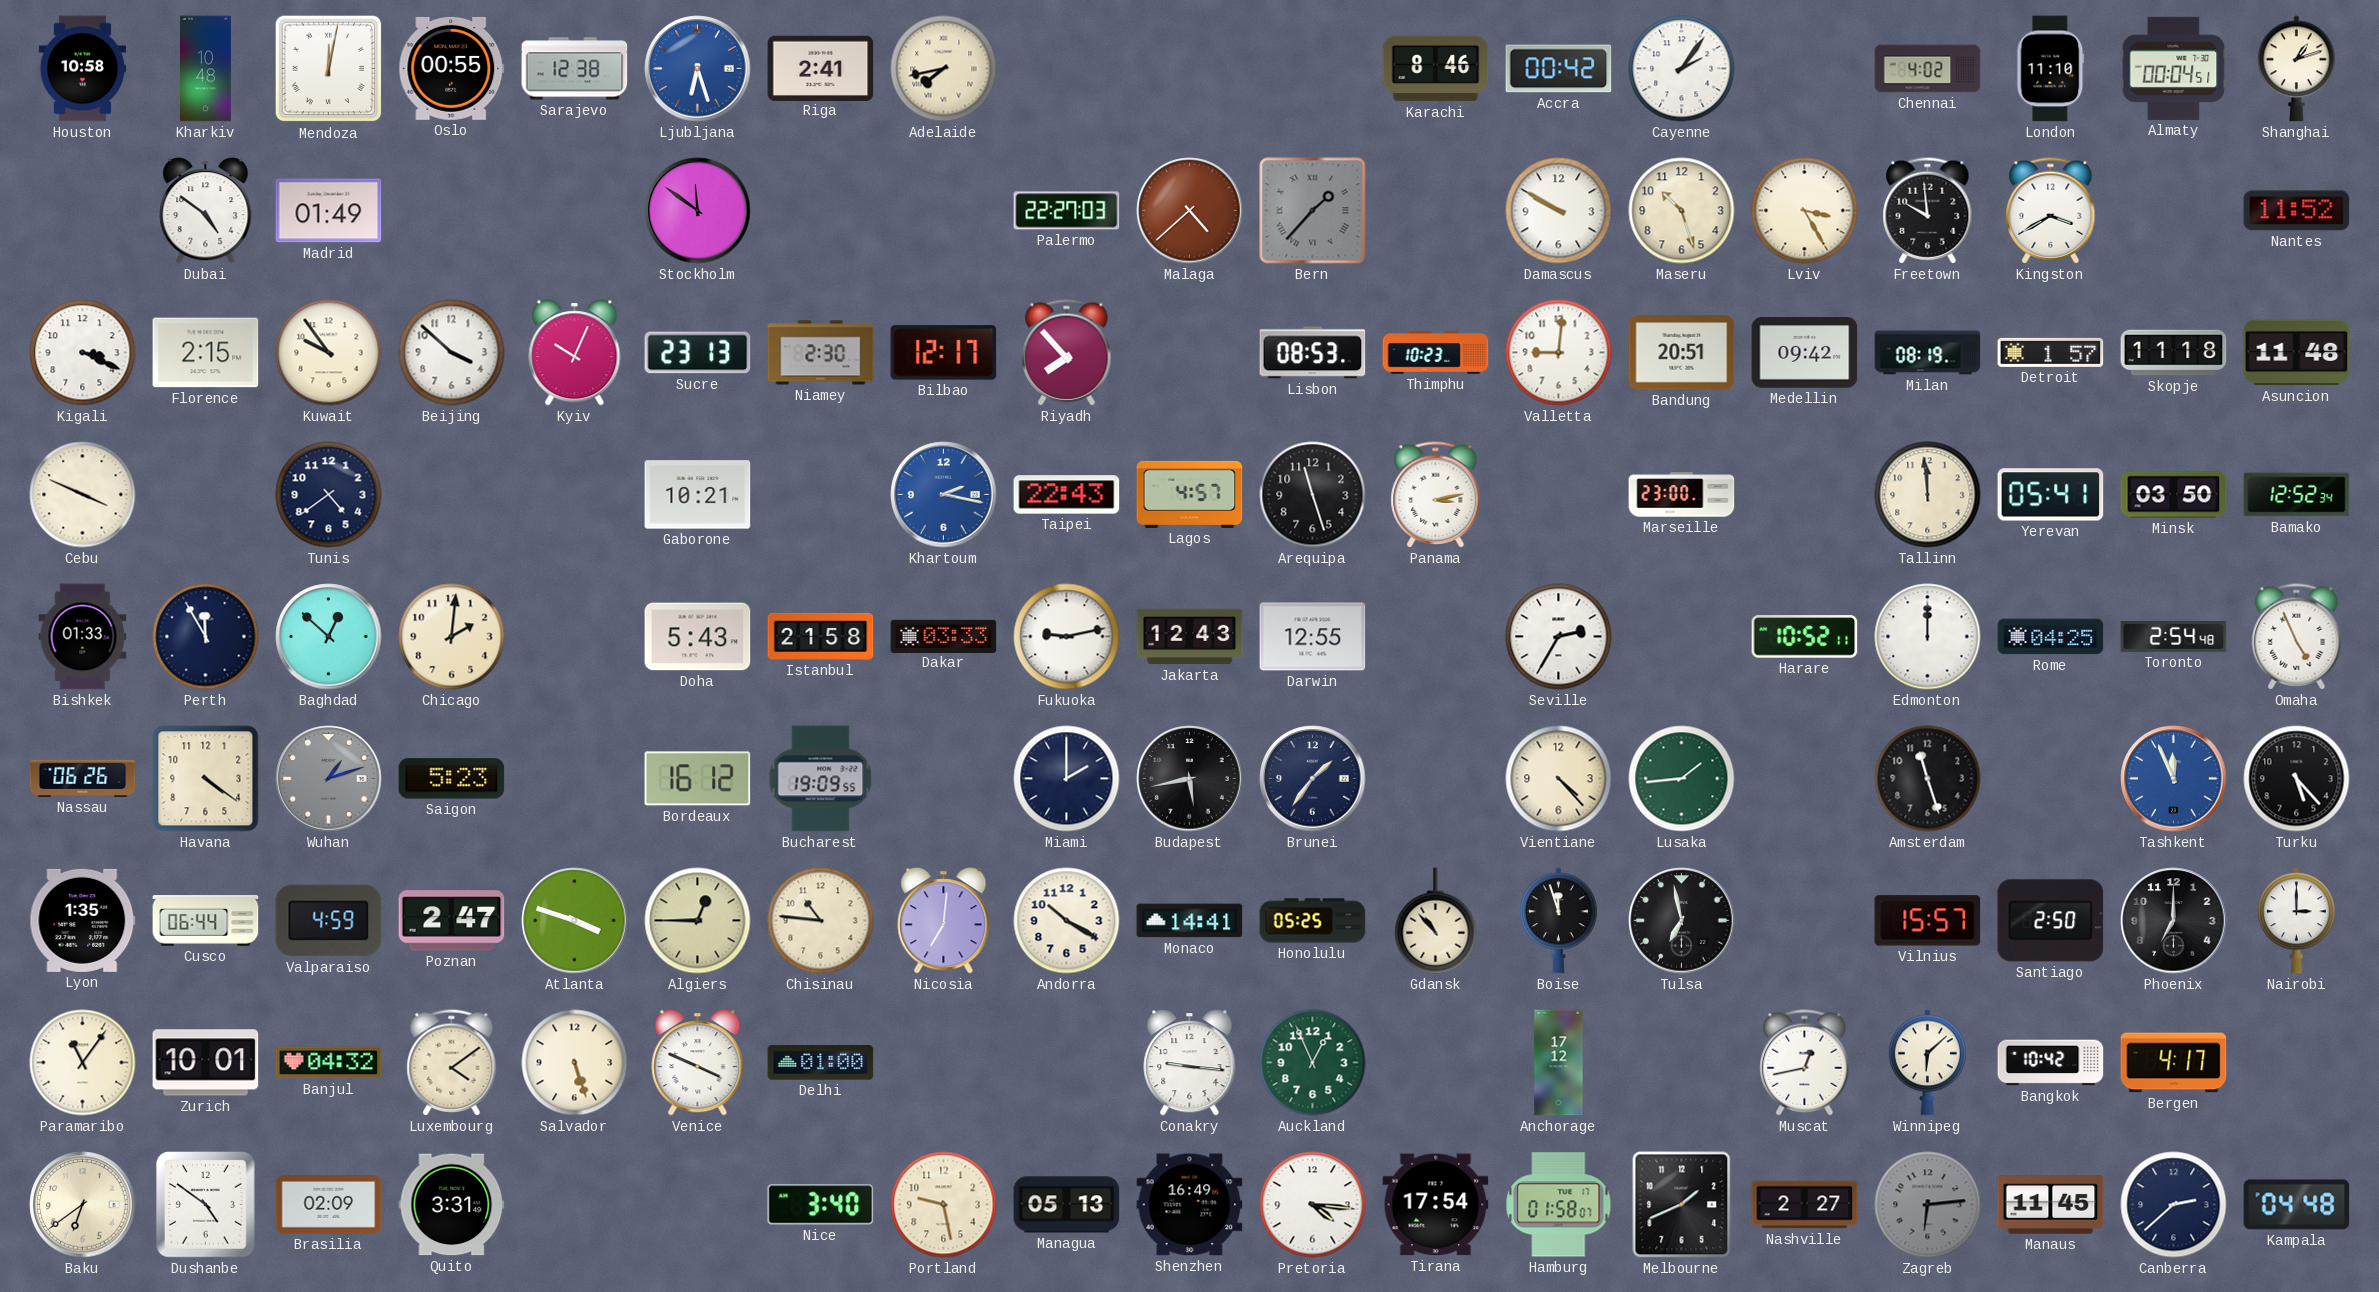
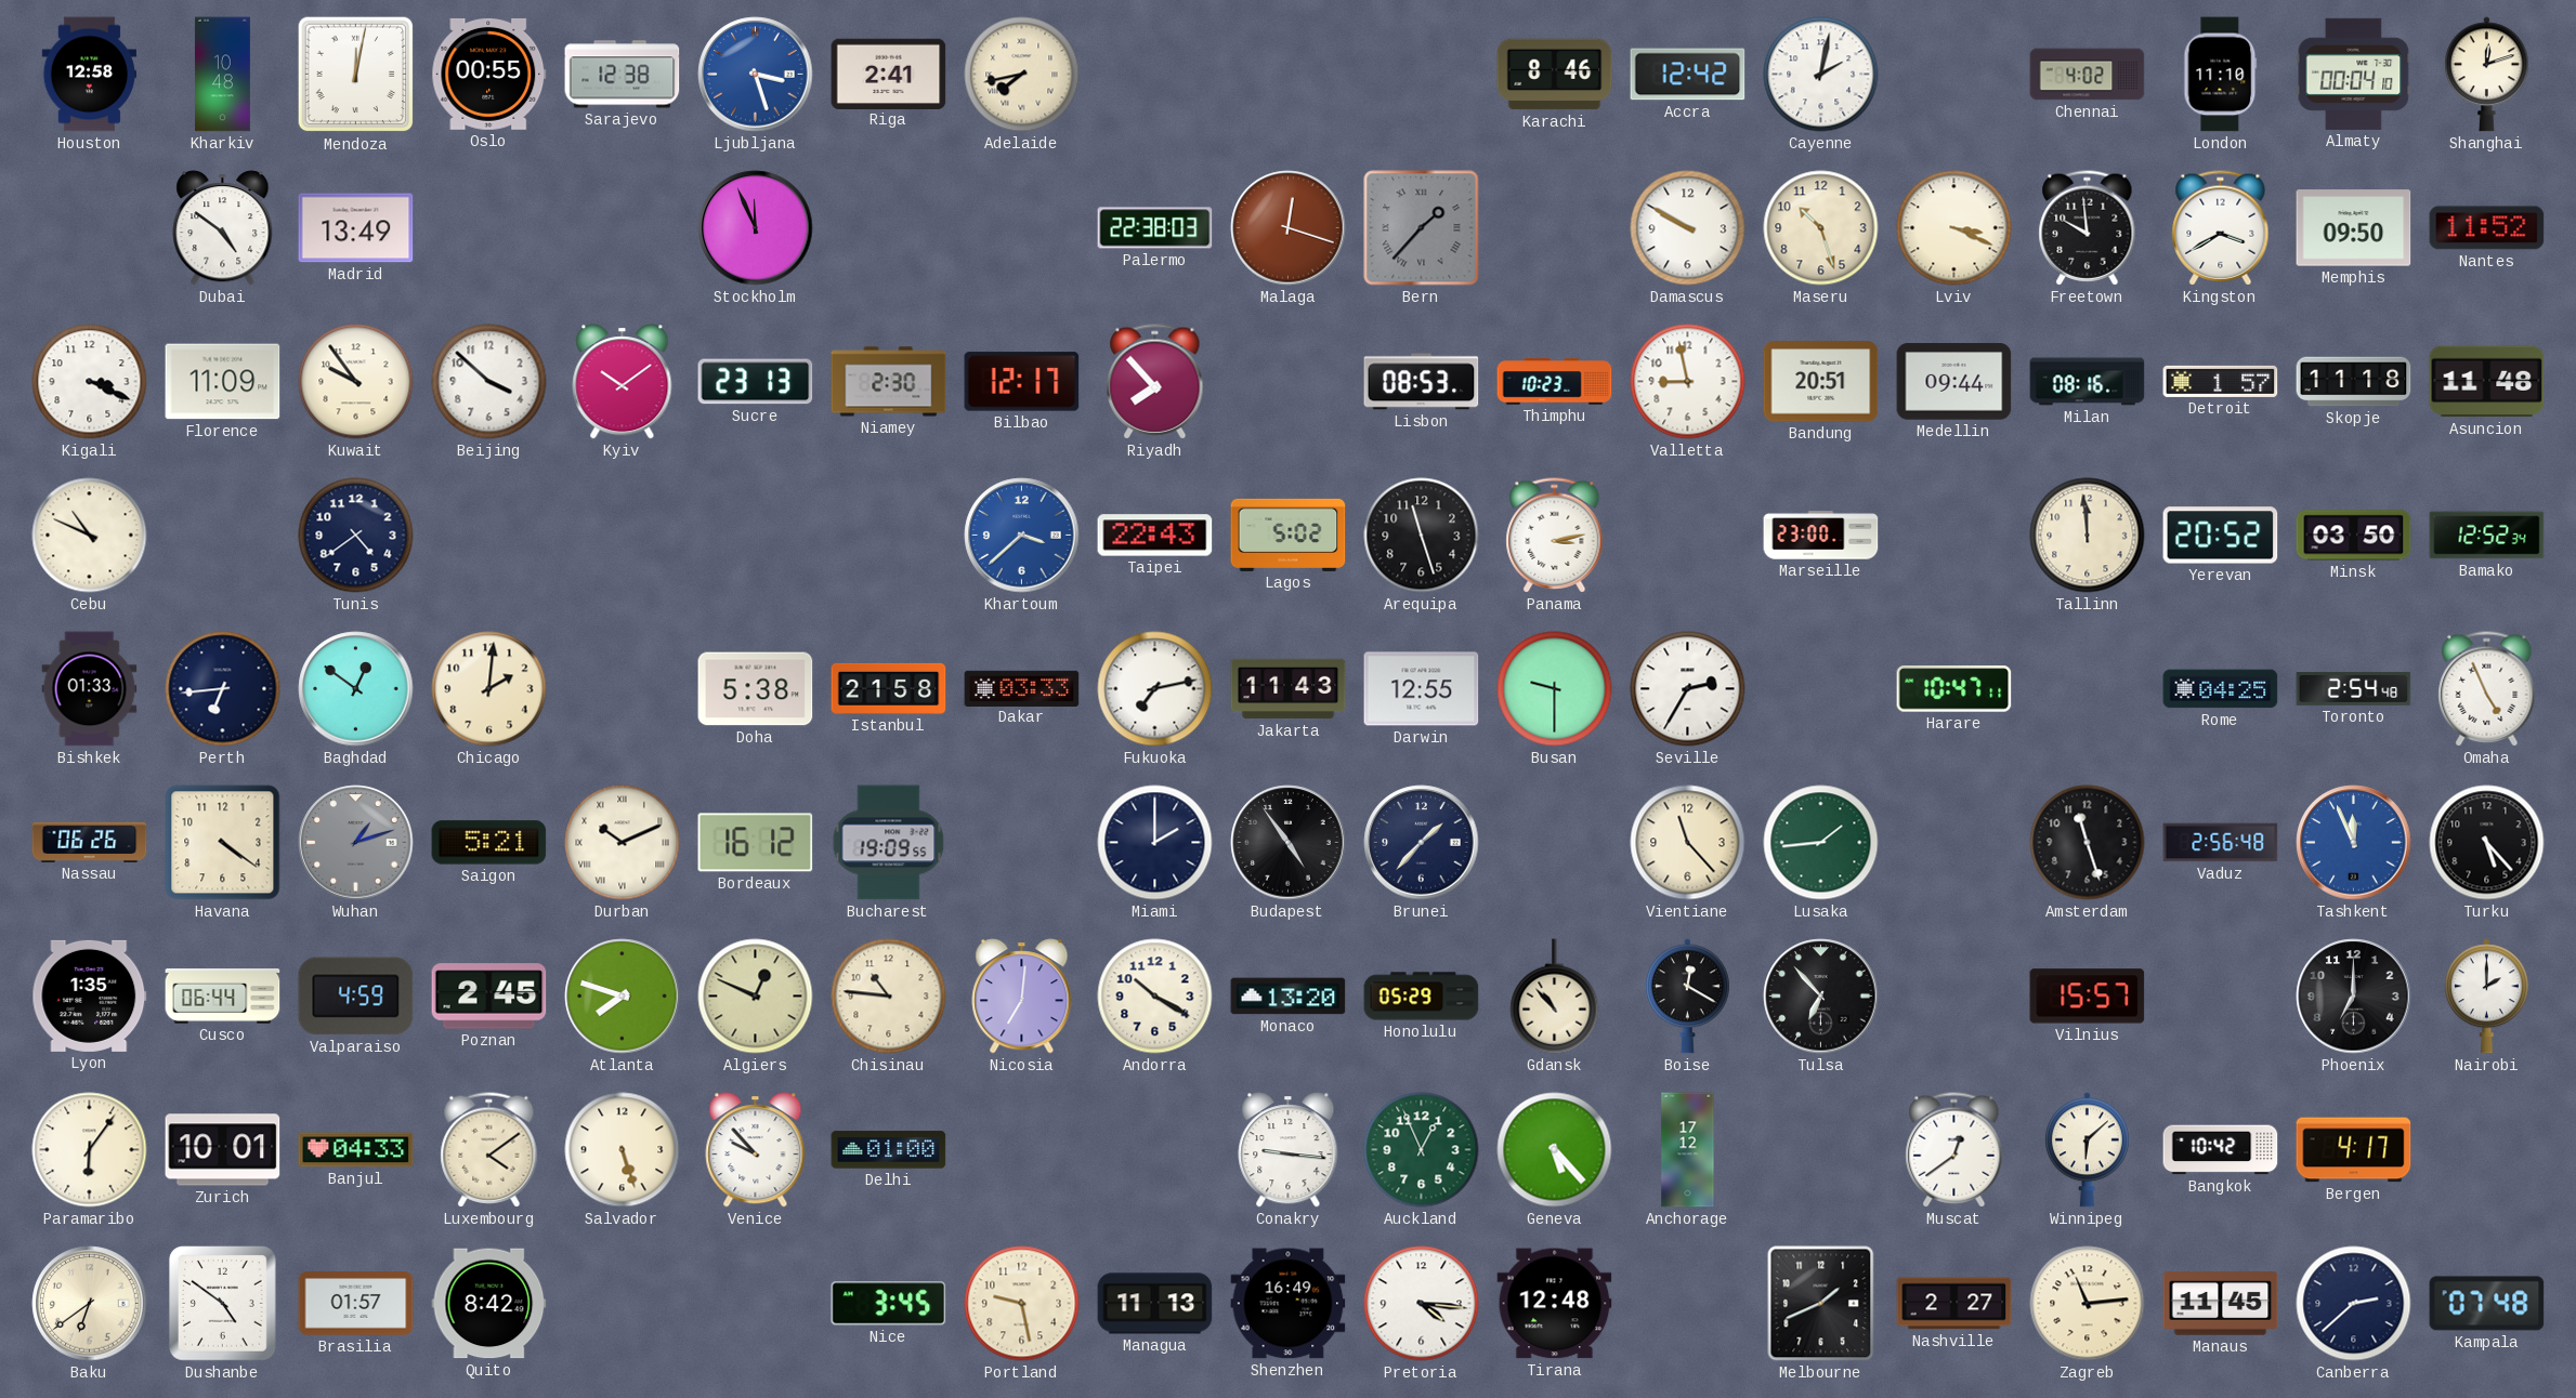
Houston: 10:58 -> 12:58 (89, 75)
Ljubljana: 6:27 -> 3:27 (756, 75)
Accra: 00:42 -> 12:42 (1688, 75)
Cayenne: 2:06 -> 2:02 (1821, 75)
Almaty: 00:04:51 -> 00:04:10 (2354, 74)
Shanghai: 1:12 -> 12:12 (2486, 75)
Madrid: 01:49 -> 13:49 (356, 228)
Stockholm: 11:51 -> 11:56 (756, 228)
Palermo: 22:27 -> 22:38 (1155, 228)
Malaga: 4:38 -> 12:18 (1289, 228)
Lviv: 3:25 -> 3:19 (1954, 228)
Memphis: none -> 09:50 (2354, 228)
Florence: 2:15 -> 11:09 (223, 382)
Kyiv: 10:04 -> 10:09 (623, 382)
Valletta: 9:01 -> 8:58 (1688, 382)
Medellin: 09:42 -> 09:44 (1954, 382)
Milan: 08:19 -> 08:16 (2088, 382)
Cebu: 3:49 -> 10:49 (90, 536)
Gaborone: 10:21 -> none (698, 495)
Khartoum: 2:17 -> 3:38 (1022, 536)
Lagos: 4:57 -> 5:02 (1289, 535)
Yerevan: 05:41 -> 20:52 (2221, 536)
Perth: 11:55 -> 6:44 (223, 689)
Baghdad: 12:52 -> 12:51 (356, 689)
Doha: 5:43 -> 5:38 (756, 689)
Fukuoka: 9:13 -> 7:13 (1155, 689)
Jakarta: 12:43 -> 11:43 (1289, 689)
Busan: none -> 9:30 (1555, 689)
Harare: 10:52 -> 10:47 (1954, 689)
Edmonton: 12:00 -> none (1928, 637)
Saigon: 5:23 -> 5:21 (489, 843)
Durban: none -> 10:11 (623, 843)
Budapest: 5:43 -> 4:54 (1289, 843)
Brunei: 1:36 -> 1:37 (1422, 843)
Vientiane: 4:23 -> 11:23 (1688, 843)
Vaduz: none -> 2:56 (2221, 843)
Poznan: 2:47 -> 2:45 (489, 997)
Atlanta: 3:48 -> 7:48 (623, 997)
Algiers: 12:45 -> 12:49 (756, 997)
Monaco: 14:41 -> 13:20 (1289, 997)
Honolulu: 05:25 -> 05:29 (1422, 997)
Boise: 11:57 -> 12:20 (1687, 997)
Tulsa: 6:58 -> 6:53 (1821, 997)
Santiago: 2:50 -> none (2051, 921)
Nairobi: 3:00 -> 2:00 (2486, 997)
Paramaribo: 11:06 -> 6:06 (90, 1150)
Banjul: 04:32 -> 04:33 (356, 1150)
Venice: 3:49 -> 9:53 (756, 1150)
Geneva: none -> 5:23 (1555, 1150)
Muscat: 12:43 -> 12:39 (1954, 1150)
Brasilia: 02:09 -> 01:57 (356, 1304)
Quito: 3:31 -> 8:42 (489, 1304)
Nice: 3:40 -> 3:45 (889, 1304)
Managua: 05:13 -> 11:13 (1155, 1304)
Tirana: 17:54 -> 12:48 (1555, 1304)
Hamburg: 01:58 -> none (1559, 1205)
Zagreb: 6:14 -> 11:14 (2088, 1304)
Zagreb dial: grey -> cream (2088, 1304)
Kampala: 04:48 -> 07:48 (2487, 1304)
